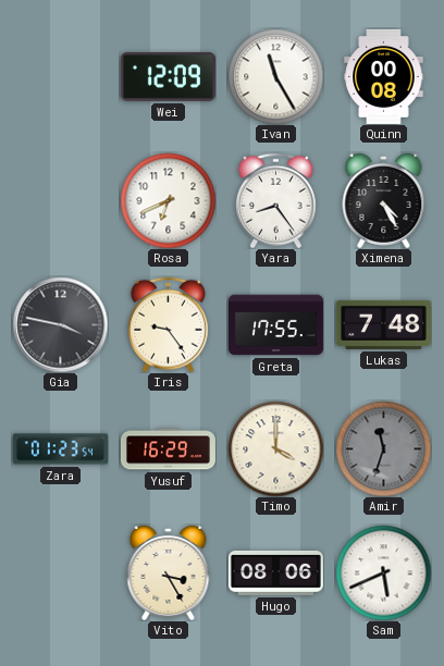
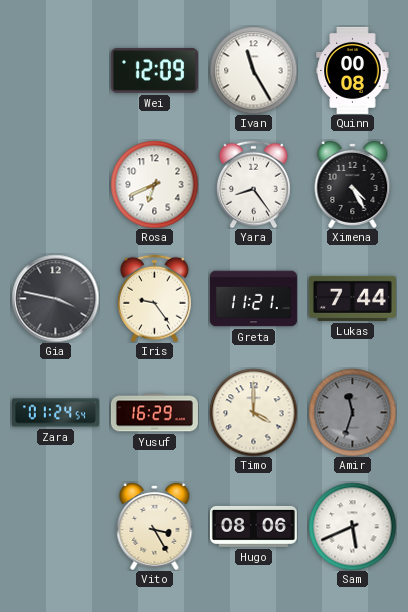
Greta: 17:55 -> 11:21 (253, 299)
Lukas: 7:48 -> 7:44 (352, 298)
Zara: 01:23 -> 01:24 (55, 413)
